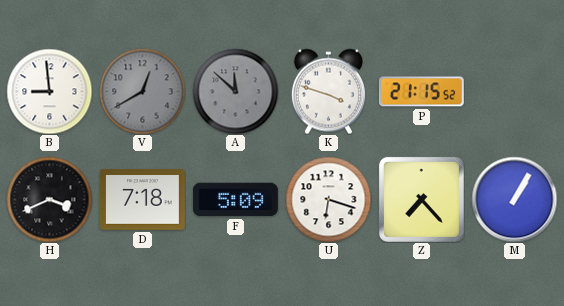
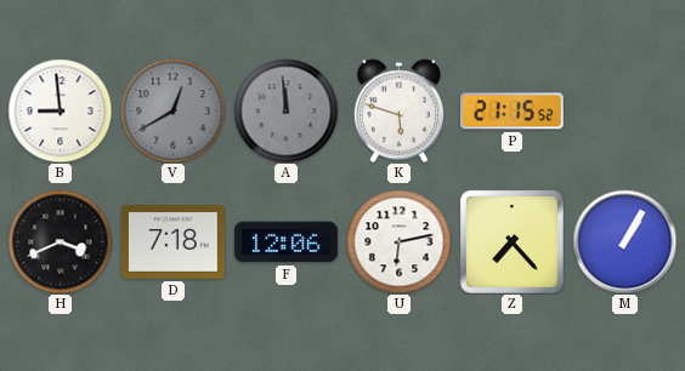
A: 11:52 -> 11:59 (285, 110)
K: 3:48 -> 5:48 (398, 110)
F: 5:09 -> 12:06 (285, 242)
U: 6:18 -> 6:13 (398, 241)
